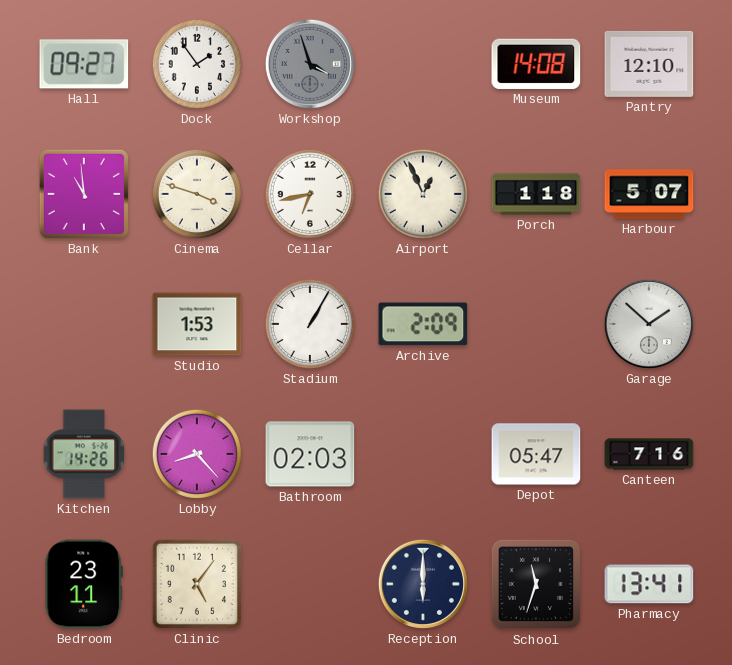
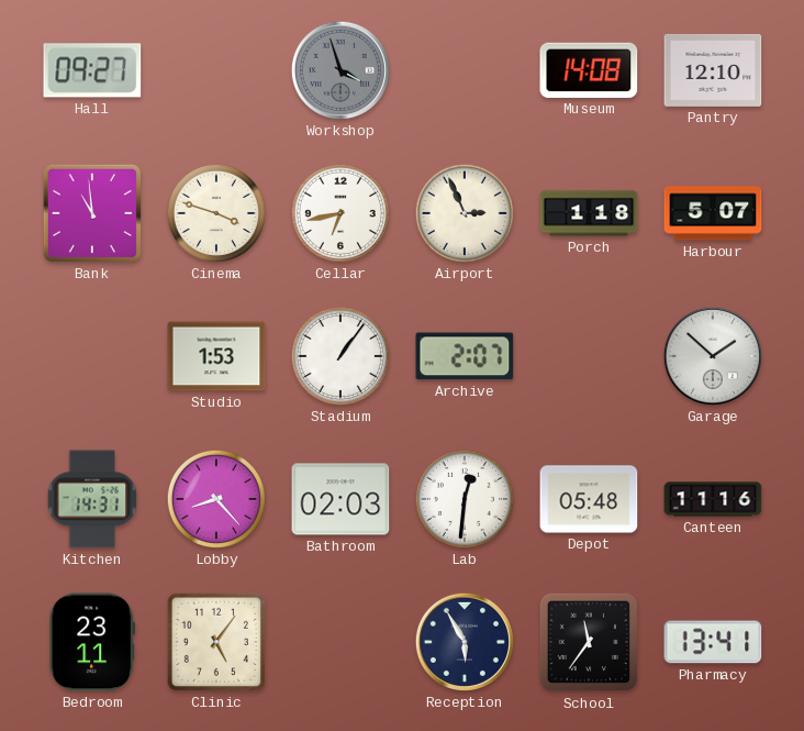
Dock: 1:54 -> none (197, 64)
Airport: 12:56 -> 2:56 (465, 213)
Stadium: 1:05 -> 1:06 (340, 356)
Archive: 2:09 -> 2:07 (465, 356)
Kitchen: 14:26 -> 14:31 (92, 499)
Lab: none -> 12:31 (465, 499)
Depot: 05:47 -> 05:48 (589, 499)
Canteen: 7:16 -> 11:16 (713, 499)
Reception: 6:00 -> 5:55 (465, 642)
School: 11:33 -> 11:36 (589, 642)
